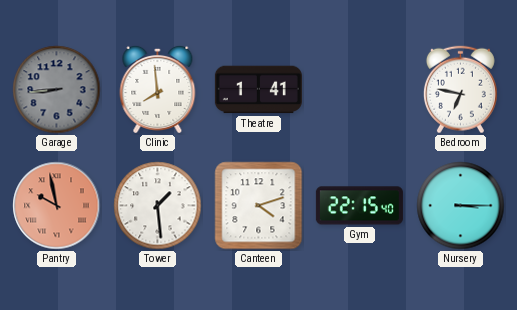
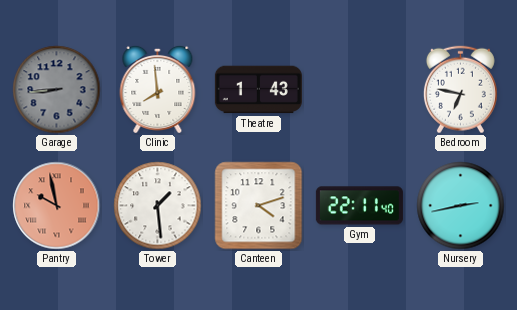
Theatre: 1:41 -> 1:43 (258, 90)
Gym: 22:15 -> 22:11 (359, 206)
Nursery: 3:15 -> 2:43 (461, 206)
